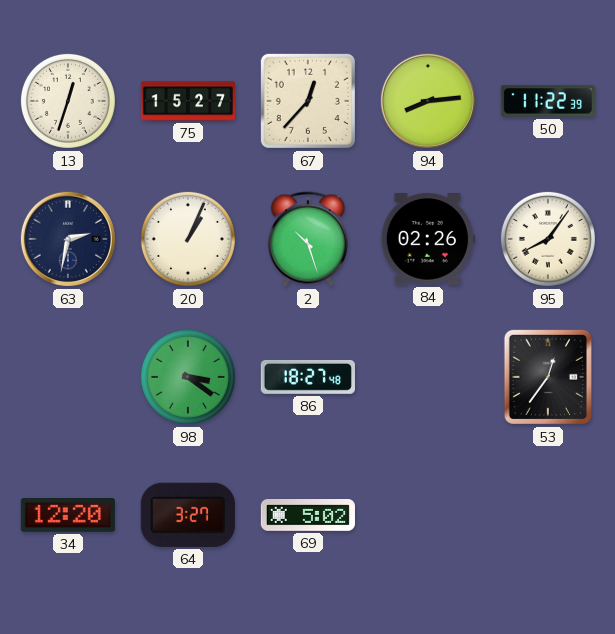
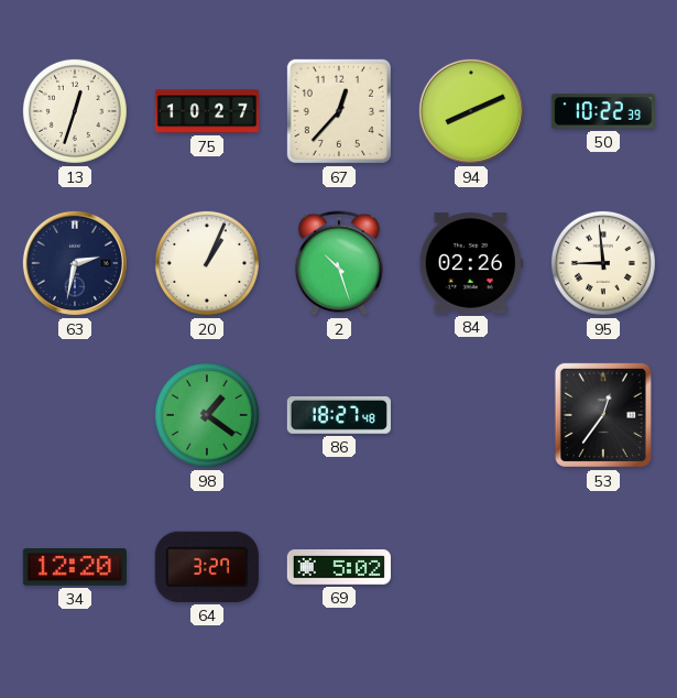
75: 15:27 -> 10:27 (206, 111)
94: 8:14 -> 8:11 (471, 111)
50: 11:22 -> 10:22 (603, 111)
95: 8:06 -> 8:59 (603, 263)
98: 3:21 -> 1:21 (207, 415)
